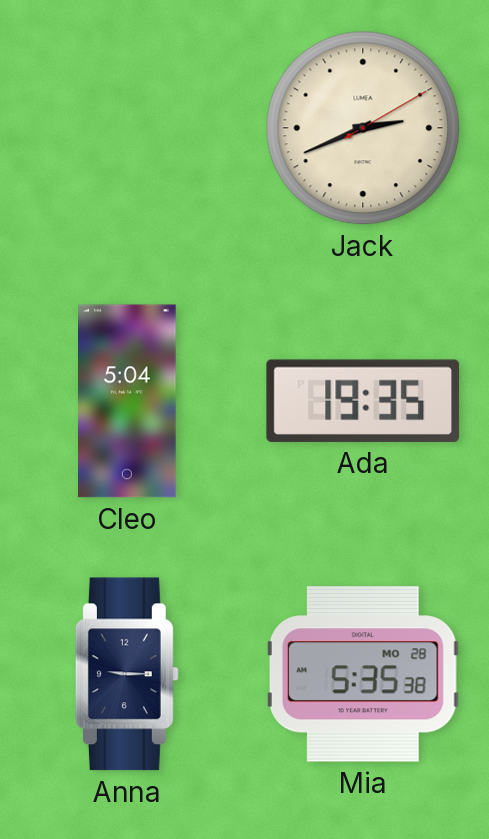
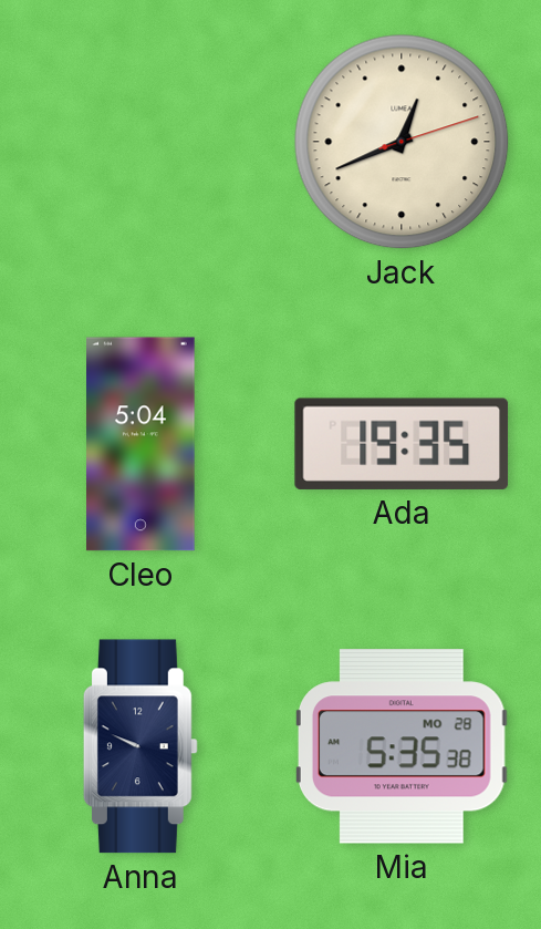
Jack: 2:41 -> 12:41 (402, 142)
Anna: 9:15 -> 9:49 (141, 746)
